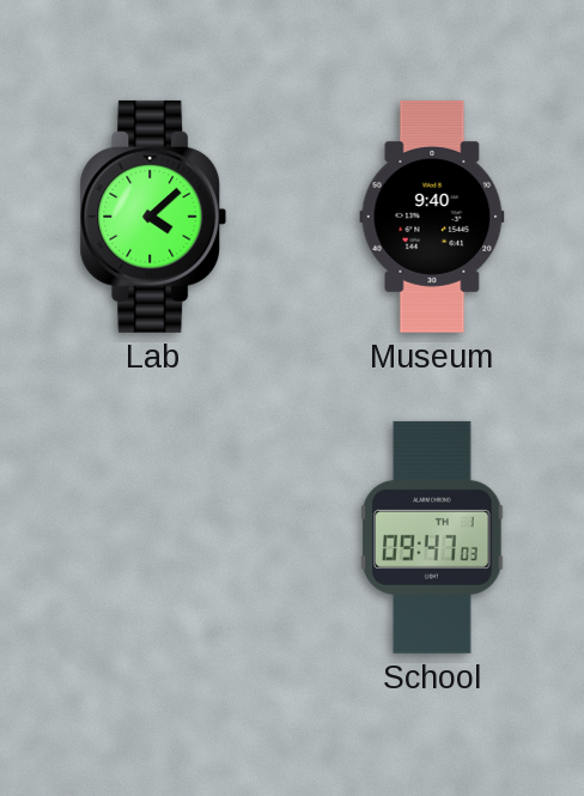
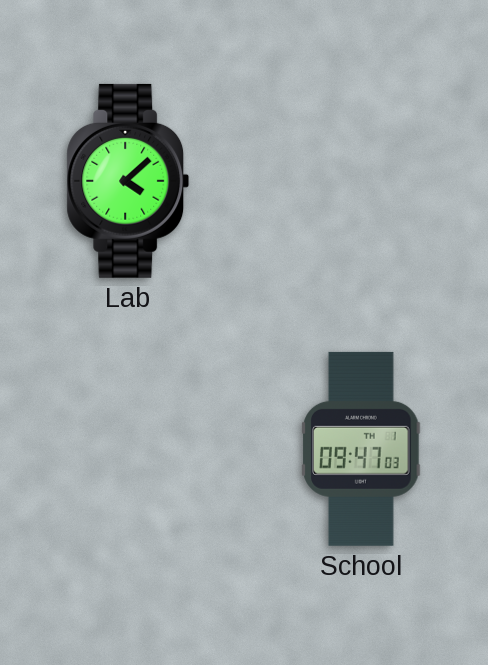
Museum: 9:40 -> none (432, 217)
